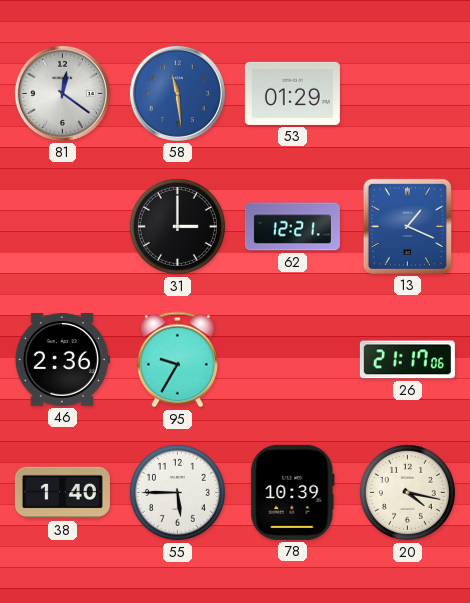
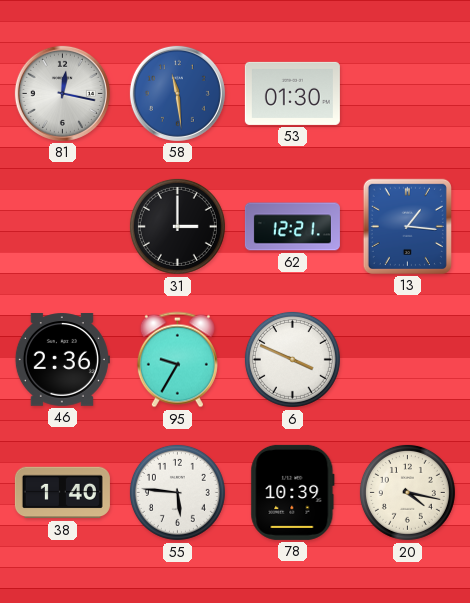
81: 12:21 -> 12:17 (62, 93)
53: 01:29 -> 01:30 (292, 93)
13: 1:19 -> 1:16 (407, 226)
6: none -> 3:49 (292, 359)
26: 21:17 -> none (407, 360)
55: 5:45 -> 5:46 (177, 492)
